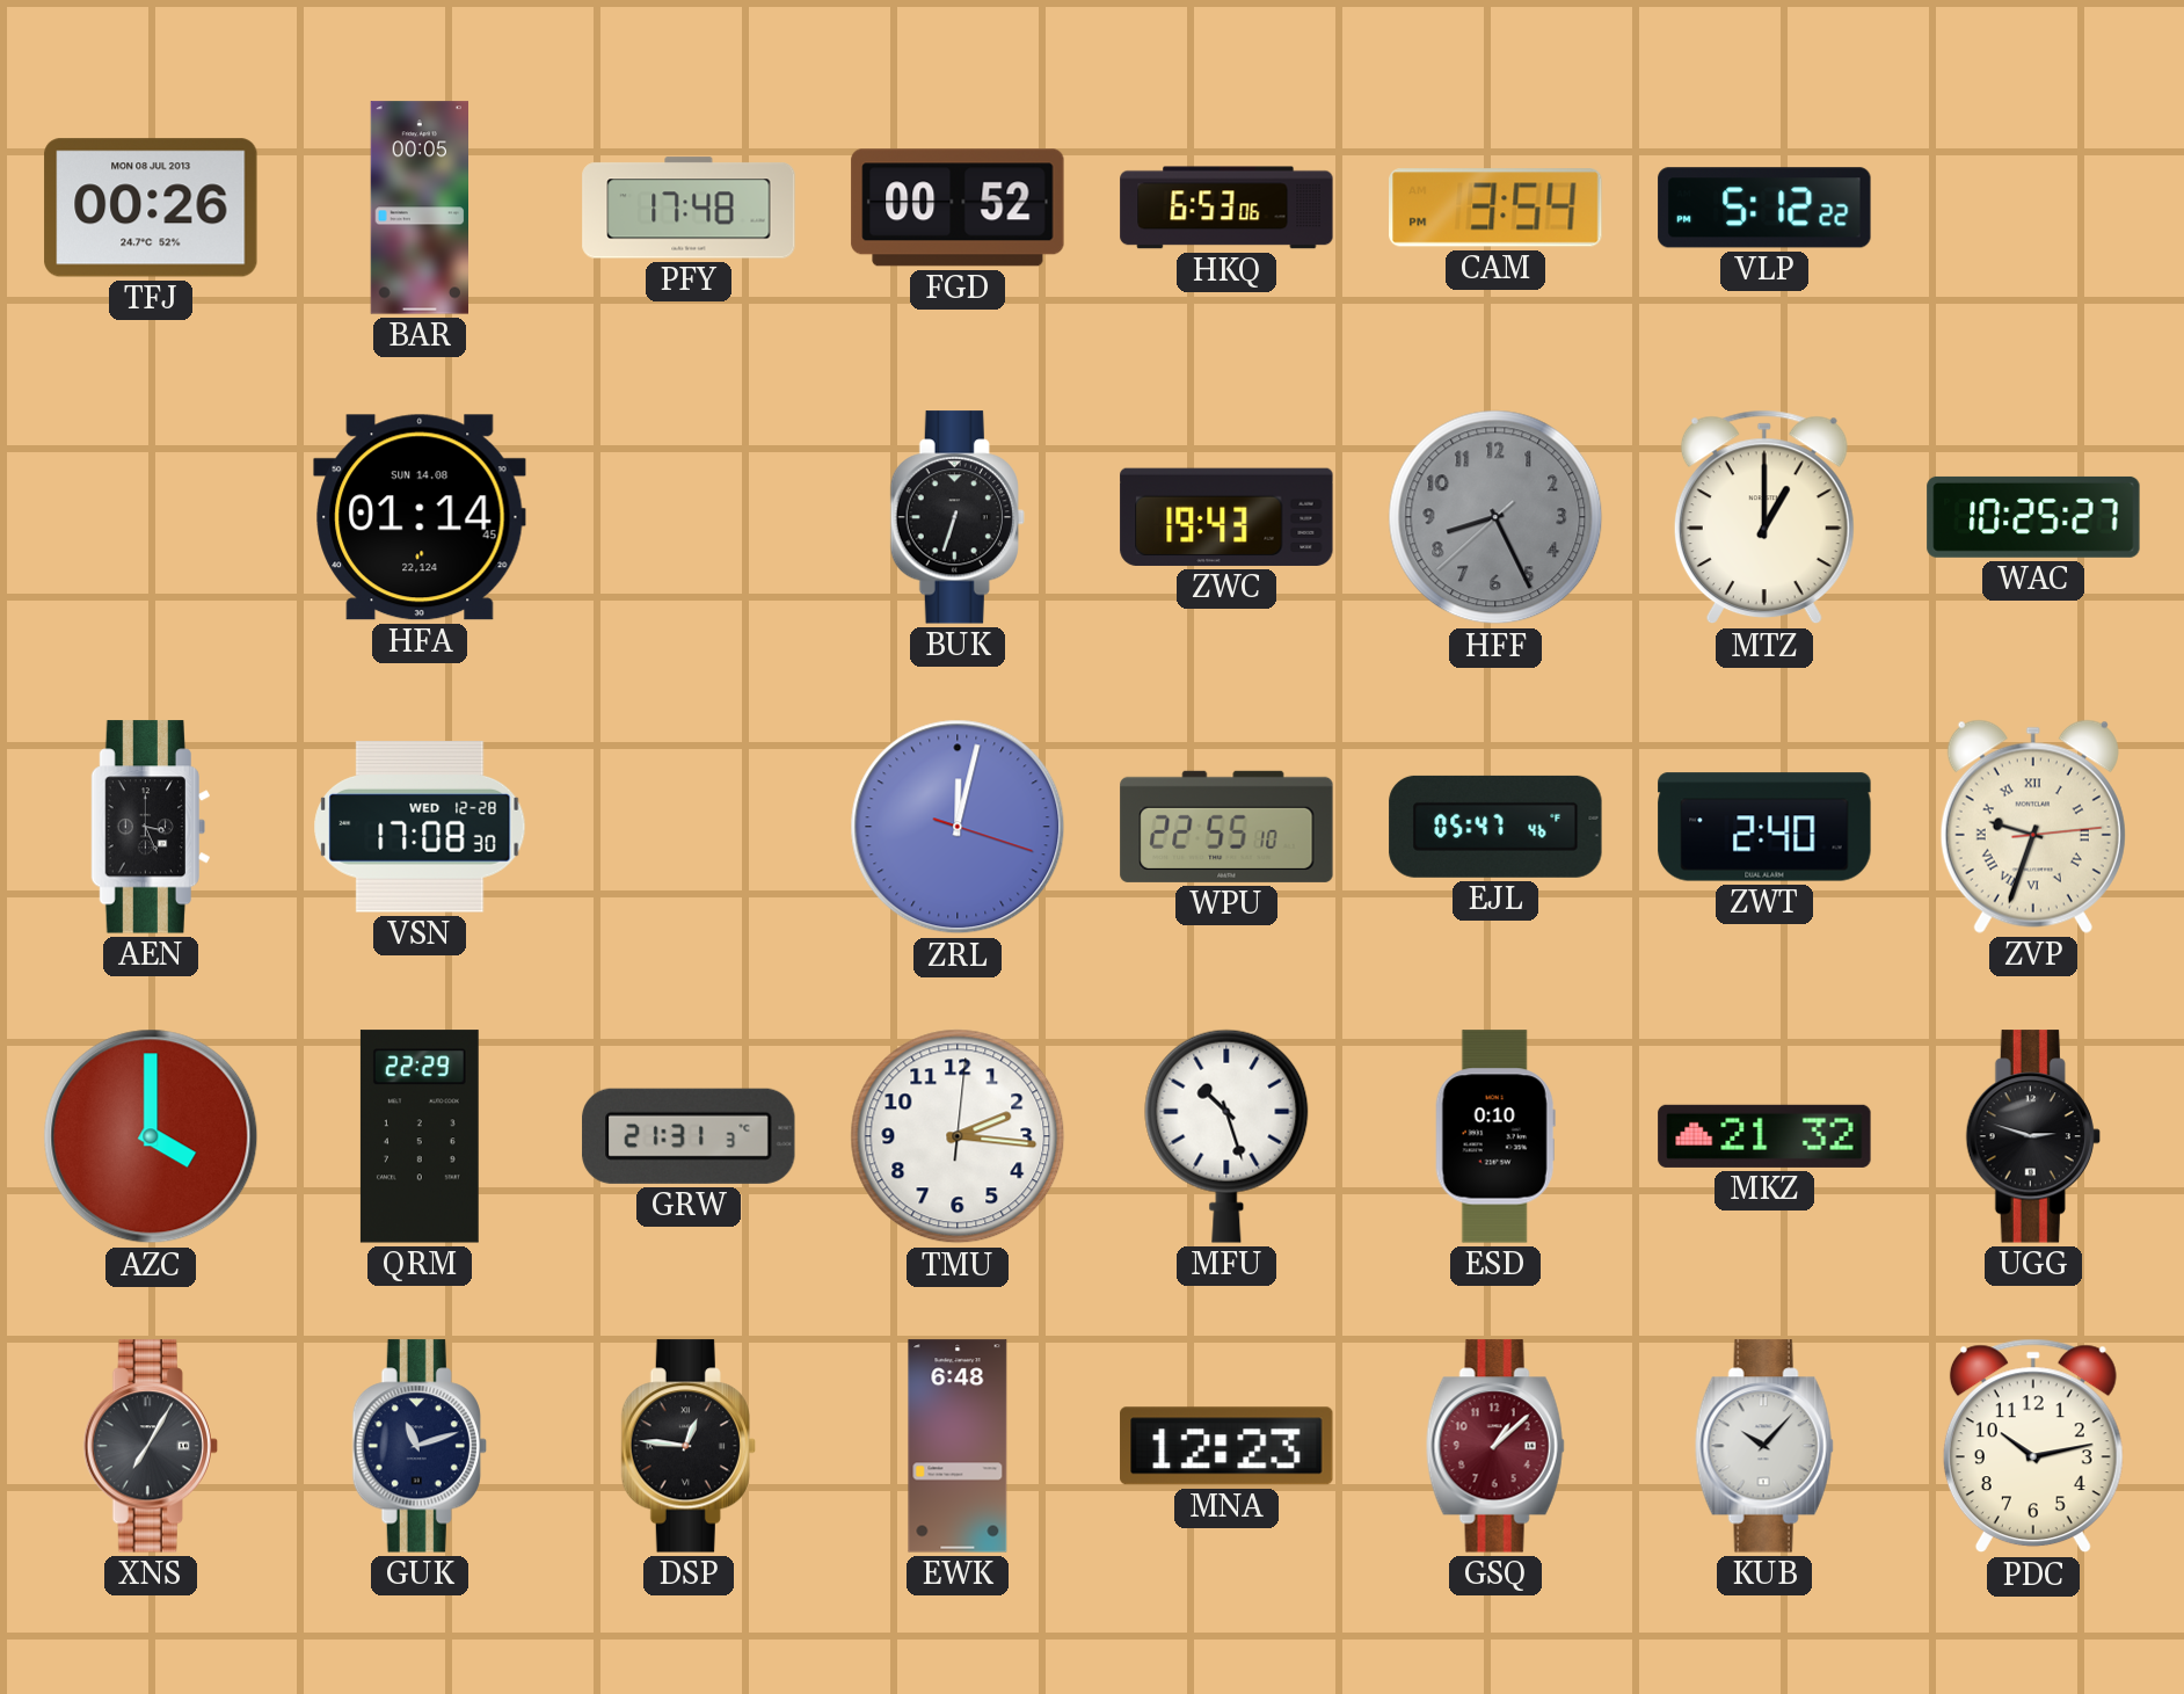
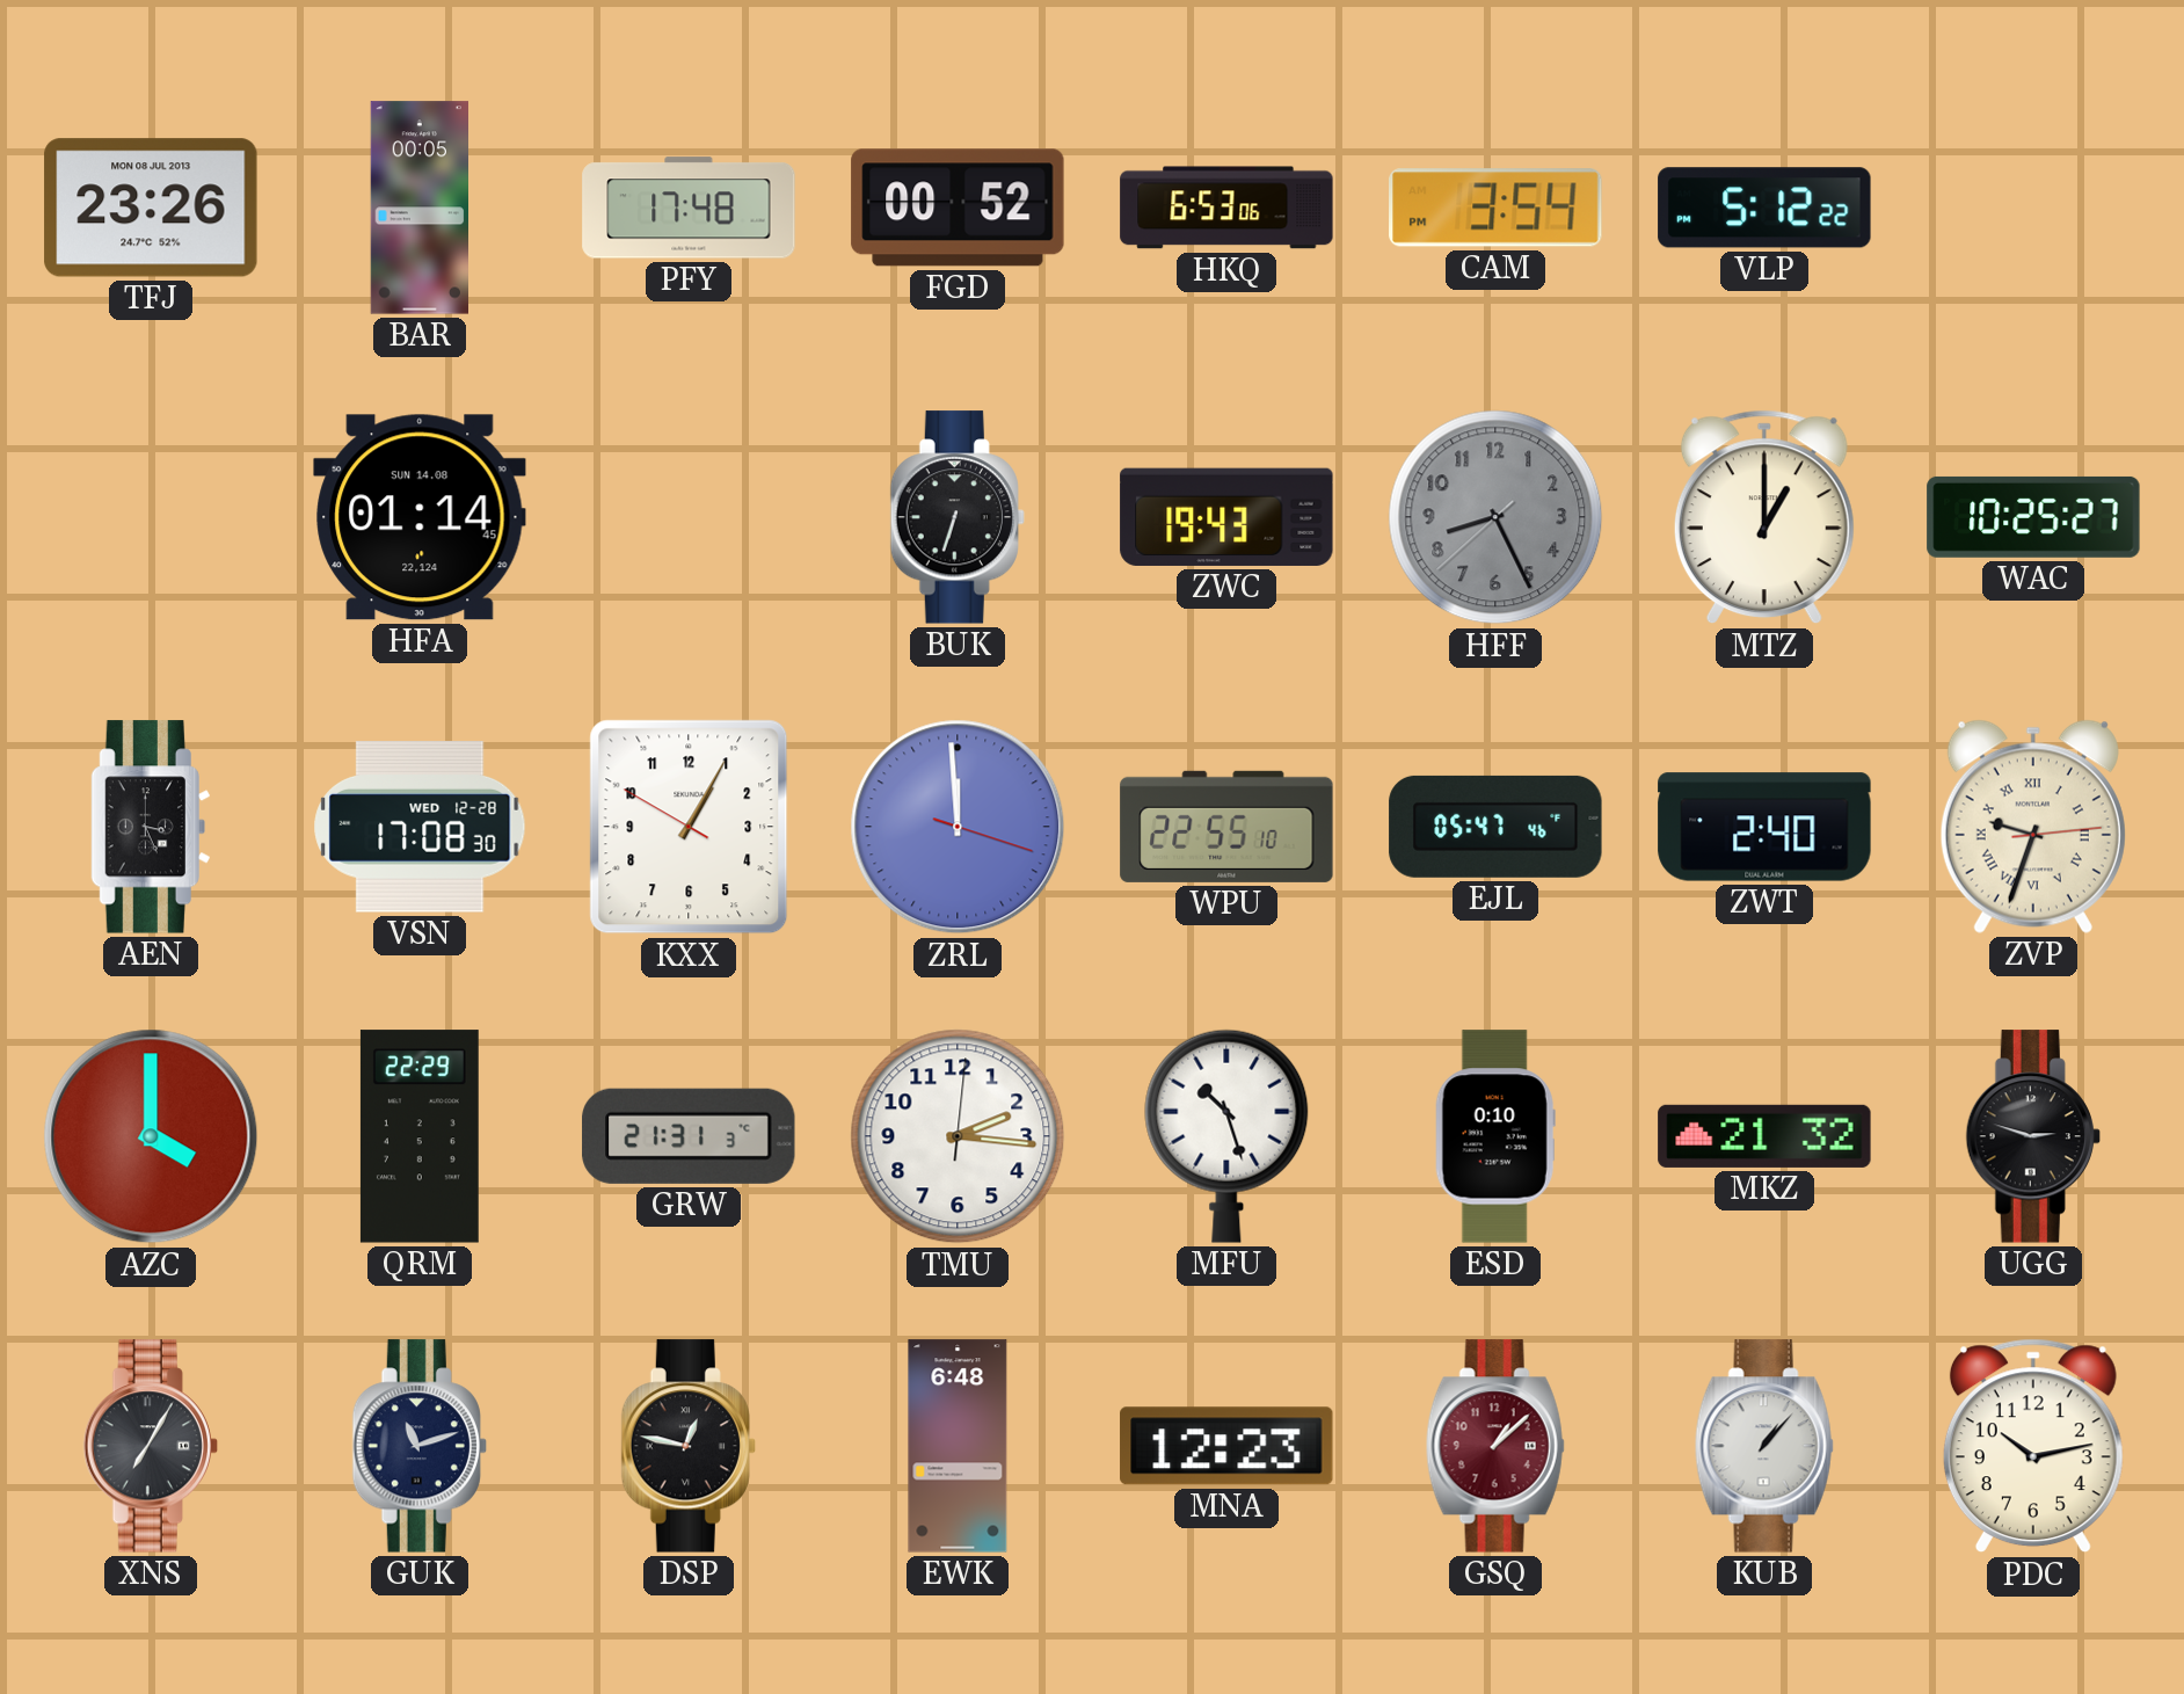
TFJ: 00:26 -> 23:26 (151, 208)
KXX: none -> 1:04 (689, 827)
ZRL: 12:02 -> 11:59 (958, 827)
DSP: 12:46 -> 12:47 (689, 1446)
KUB: 10:07 -> 1:07 (1764, 1446)
